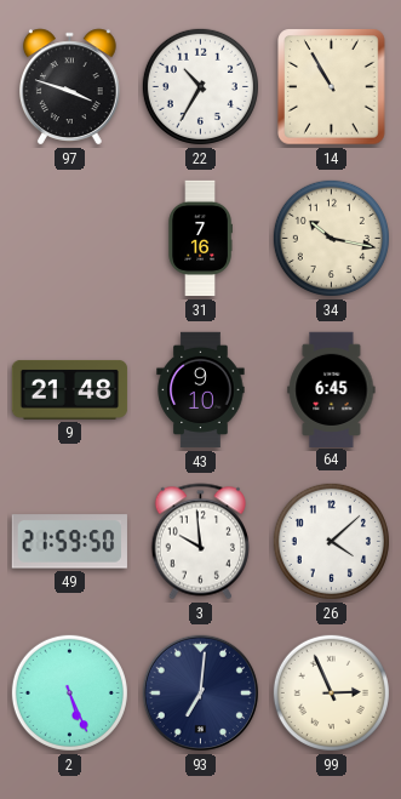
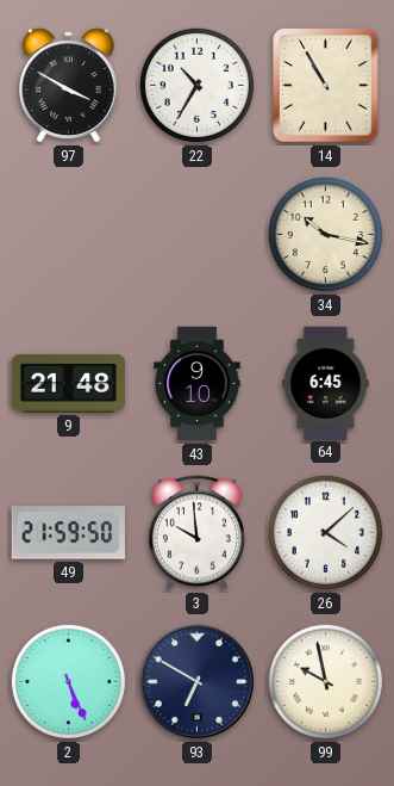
97: 3:48 -> 3:50 (69, 86)
31: 7:16 -> none (200, 239)
93: 7:01 -> 6:50 (198, 682)
99: 2:56 -> 9:58 (325, 681)
